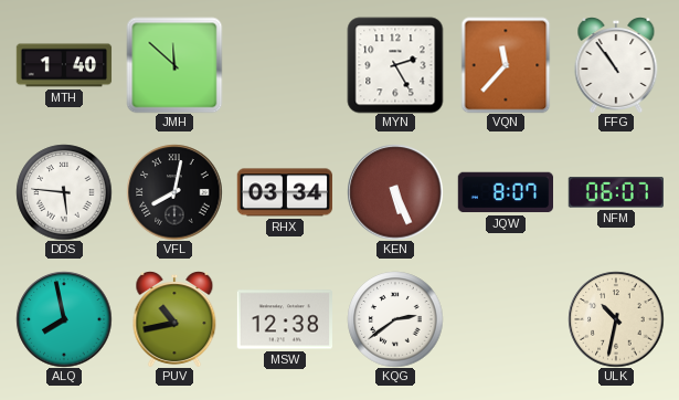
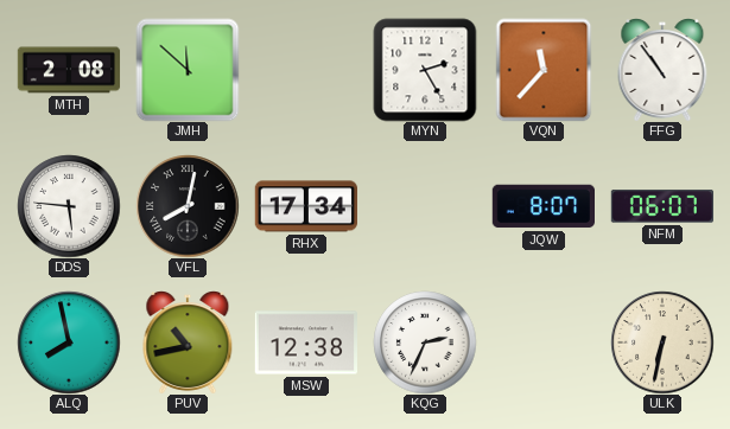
MTH: 1:40 -> 2:08 (69, 70)
RHX: 03:34 -> 17:34 (305, 206)
KEN: 5:26 -> none (395, 192)
KQG: 2:39 -> 2:34 (425, 342)
ULK: 10:32 -> 6:32 (662, 342)
